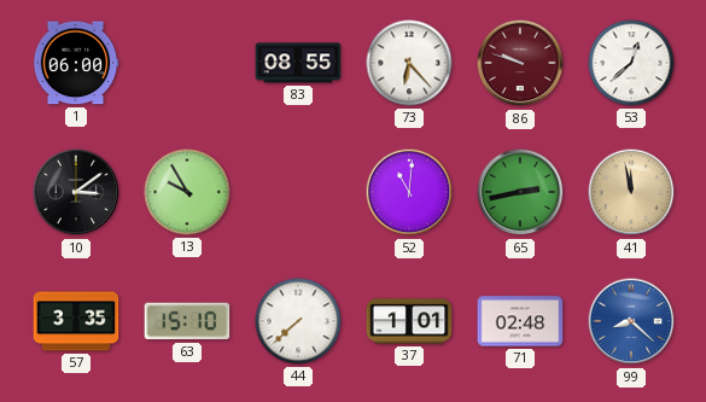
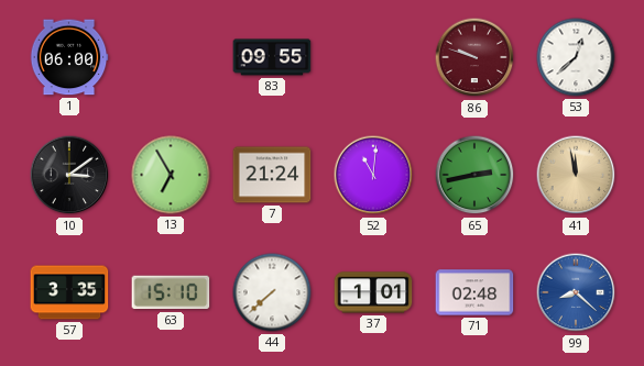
83: 08:55 -> 09:55 (272, 57)
73: 6:23 -> none (409, 63)
13: 9:55 -> 6:55 (171, 175)
7: none -> 21:24 (272, 175)
